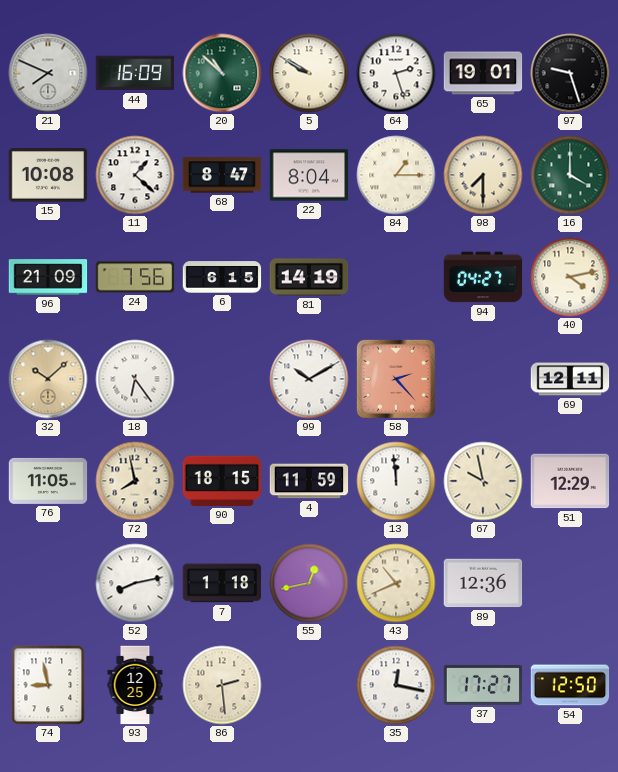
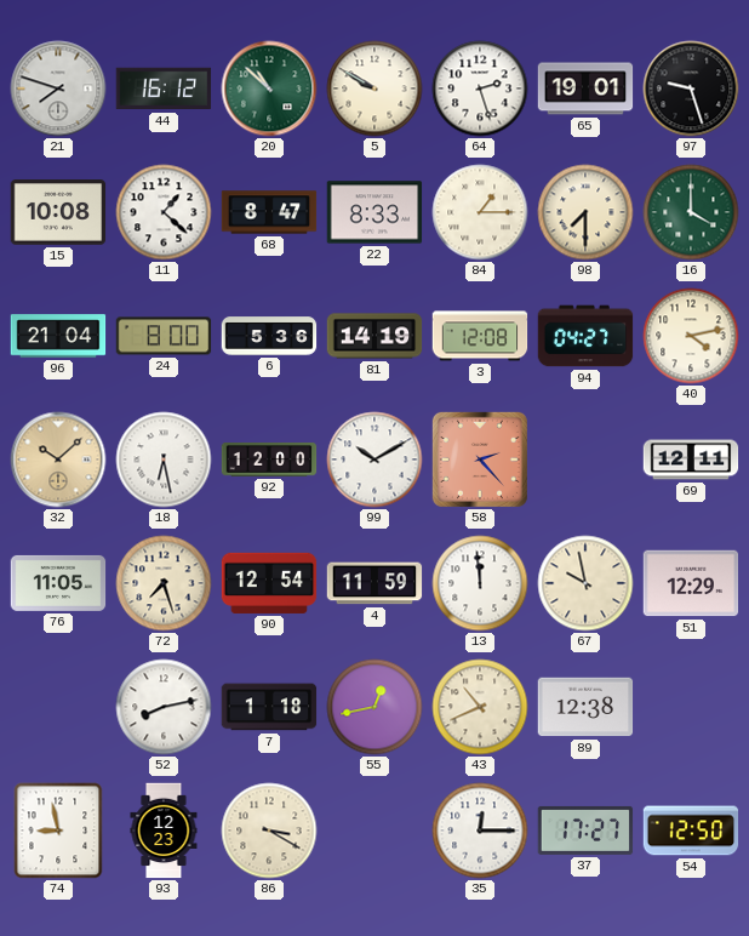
21: 7:49 -> 7:48 (58, 89)
44: 16:09 -> 16:12 (164, 89)
22: 8:04 -> 8:33 (374, 212)
96: 21:09 -> 21:04 (58, 336)
24: 7:56 -> 8:00 (164, 336)
6: 6:15 -> 5:36 (269, 336)
3: none -> 12:08 (480, 336)
18: 6:24 -> 6:28 (164, 460)
92: none -> 12:00 (269, 461)
72: 7:58 -> 7:27 (164, 583)
90: 18:15 -> 12:54 (269, 583)
89: 12:36 -> 12:38 (585, 707)
93: 12:25 -> 12:23 (164, 831)
86: 2:29 -> 3:20 (269, 831)
35: 12:17 -> 12:15 (480, 831)
